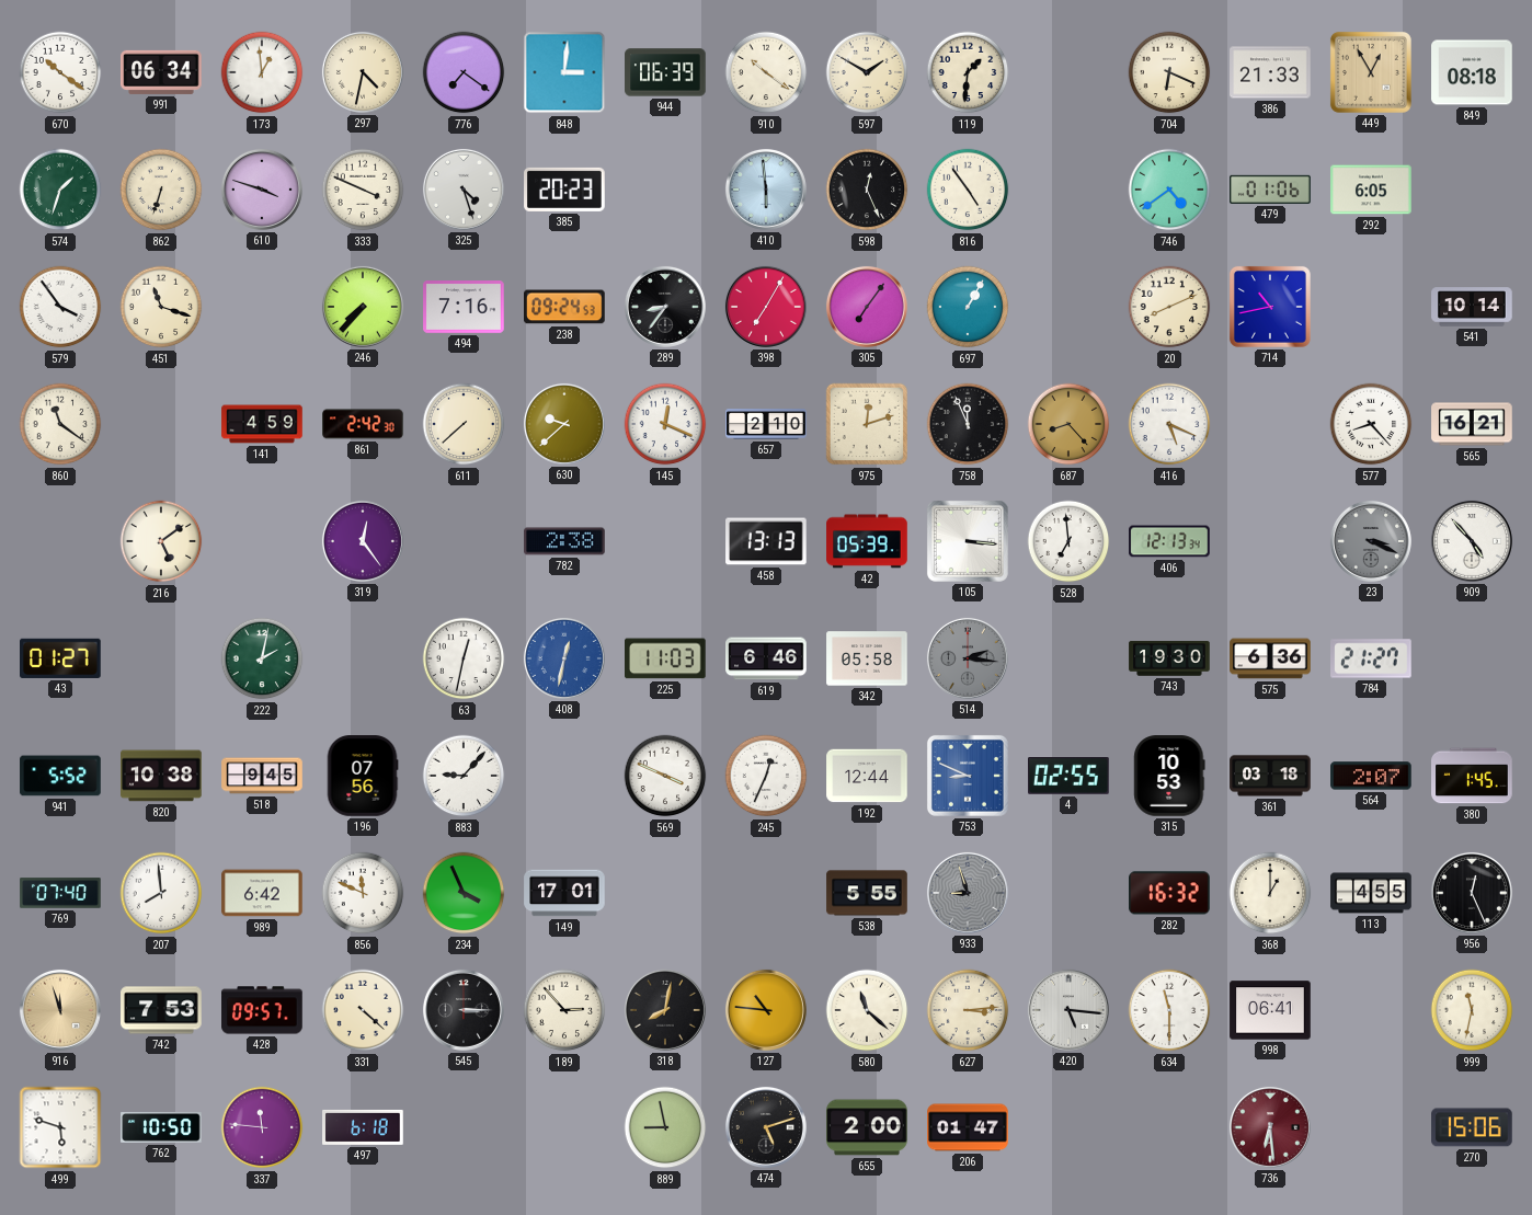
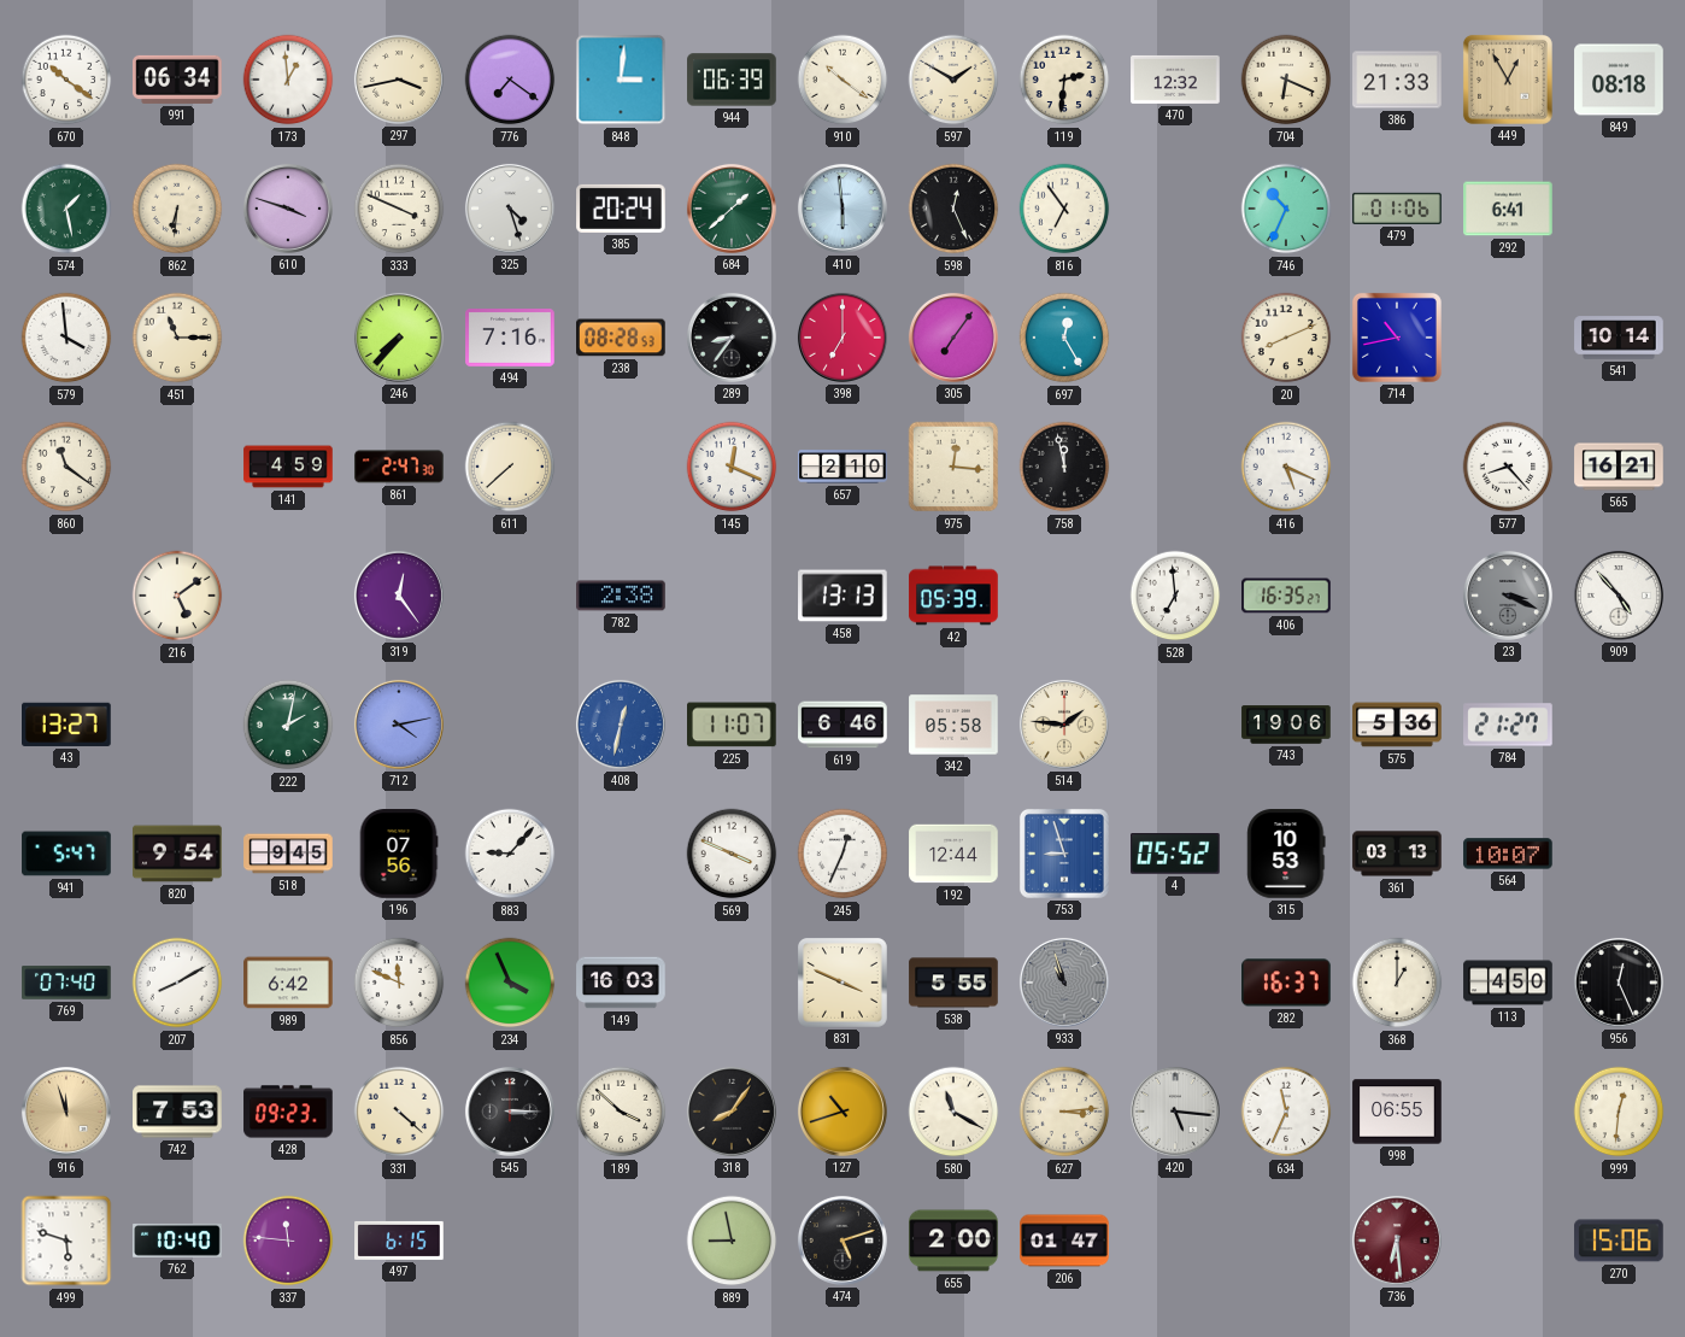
297: 4:32 -> 3:43 (399, 80)
119: 1:31 -> 2:31 (1064, 80)
470: none -> 12:32 (1175, 80)
574: 1:33 -> 1:28 (66, 209)
862: 6:33 -> 6:31 (177, 209)
385: 20:23 -> 20:24 (621, 209)
684: none -> 1:38 (732, 209)
816: 4:54 -> 6:54 (1064, 209)
746: 4:39 -> 10:34 (1286, 209)
292: 6:05 -> 6:41 (1508, 209)
579: 3:54 -> 3:59 (66, 338)
451: 11:18 -> 11:15 (177, 338)
238: 09:24 -> 08:28 (622, 338)
398: 7:05 -> 7:00 (842, 338)
697: 1:05 -> 12:25 (1064, 338)
861: 2:42 -> 2:47 (399, 467)
630: 9:38 -> none (564, 424)
975: 12:12 -> 12:16 (953, 467)
758: 11:56 -> 11:58 (1064, 467)
687: 8:23 -> none (1068, 424)
105: 3:16 -> none (968, 541)
406: 12:13 -> 16:35 (1286, 596)
43: 01:27 -> 13:27 (66, 725)
712: none -> 4:13 (399, 725)
63: 12:32 -> none (464, 658)
225: 11:03 -> 11:07 (733, 725)
514: 2:16 -> 1:46 (1064, 725)
514 dial: grey -> cream (1064, 725)
743: 19:30 -> 19:06 (1286, 725)
575: 6:36 -> 5:36 (1397, 725)
941: 5:52 -> 5:47 (66, 854)
820: 10:38 -> 9:54 (177, 854)
753: 8:49 -> 8:57 (1064, 854)
4: 02:55 -> 05:52 (1175, 855)
361: 03:18 -> 03:13 (1397, 854)
564: 2:07 -> 10:07 (1508, 854)
380: 1:45 -> none (1472, 776)
207: 7:59 -> 8:10 (177, 983)
149: 17:01 -> 16:03 (621, 983)
831: none -> 3:49 (842, 983)
933: 8:57 -> 10:57 (1064, 983)
282: 16:32 -> 16:37 (1286, 983)
113: 4:55 -> 4:50 (1508, 983)
428: 09:57 -> 09:23 (288, 1112)
189: 2:53 -> 3:52 (621, 1112)
318: 8:02 -> 8:06 (732, 1112)
127: 10:46 -> 10:42 (842, 1112)
580: 11:22 -> 11:20 (953, 1112)
634: 11:30 -> 11:34 (1286, 1112)
998: 06:41 -> 06:55 (1397, 1112)
999: 11:32 -> 12:31 (1619, 1112)
762: 10:50 -> 10:40 (177, 1241)
497: 6:18 -> 6:15 (399, 1241)
